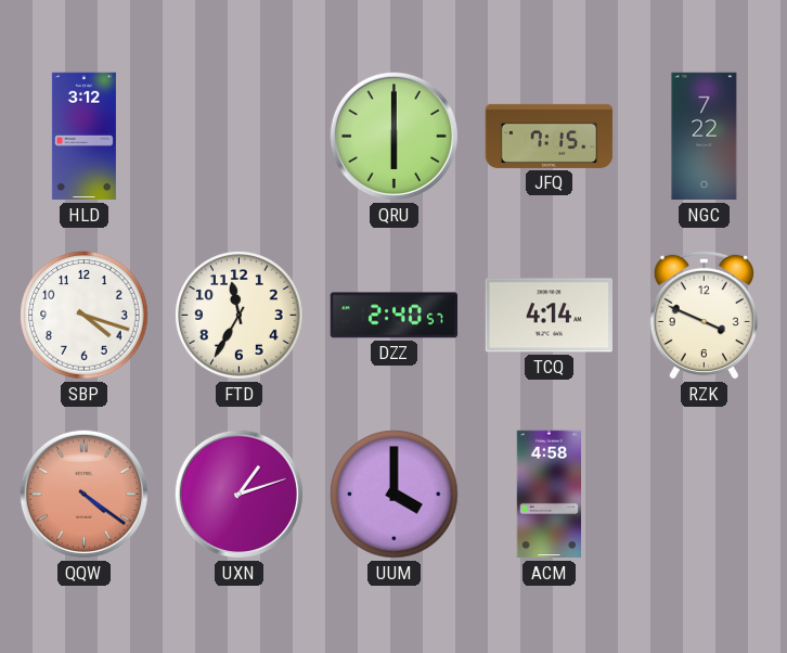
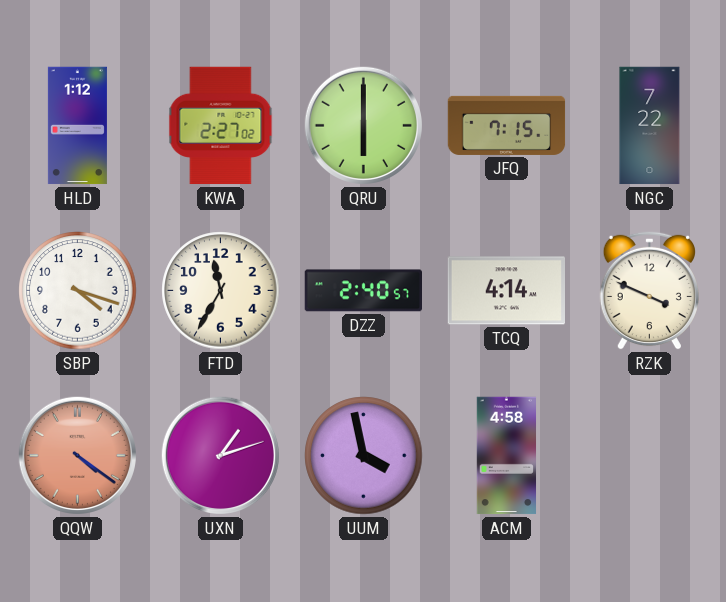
HLD: 3:12 -> 1:12 (77, 126)
KWA: none -> 2:27 (221, 126)
UUM: 4:00 -> 3:58 (364, 456)
